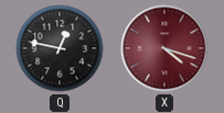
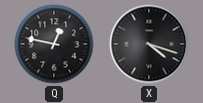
X dial: burgundy -> black (149, 44)
